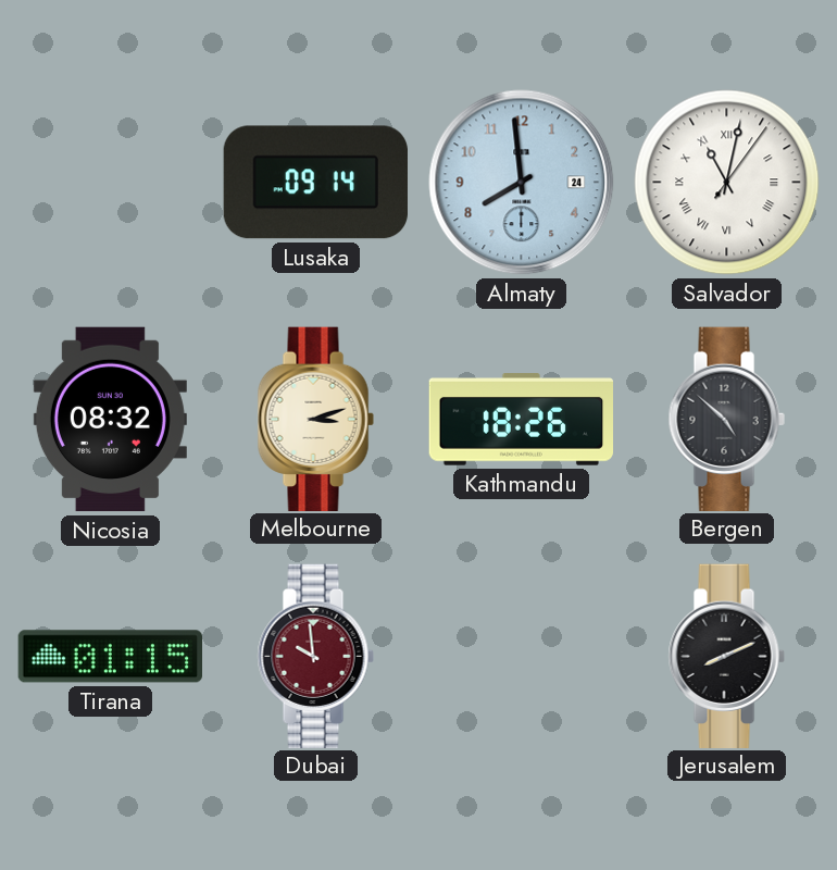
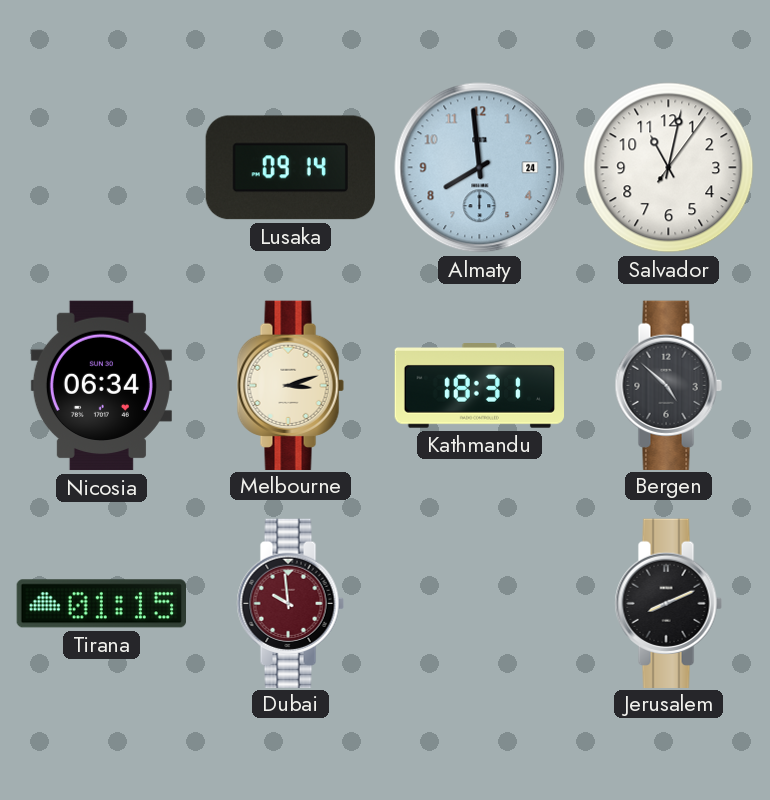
Salvador numerals: Roman -> Arabic (669, 168)
Nicosia: 08:32 -> 06:34 (101, 386)
Kathmandu: 18:26 -> 18:31 (480, 386)
